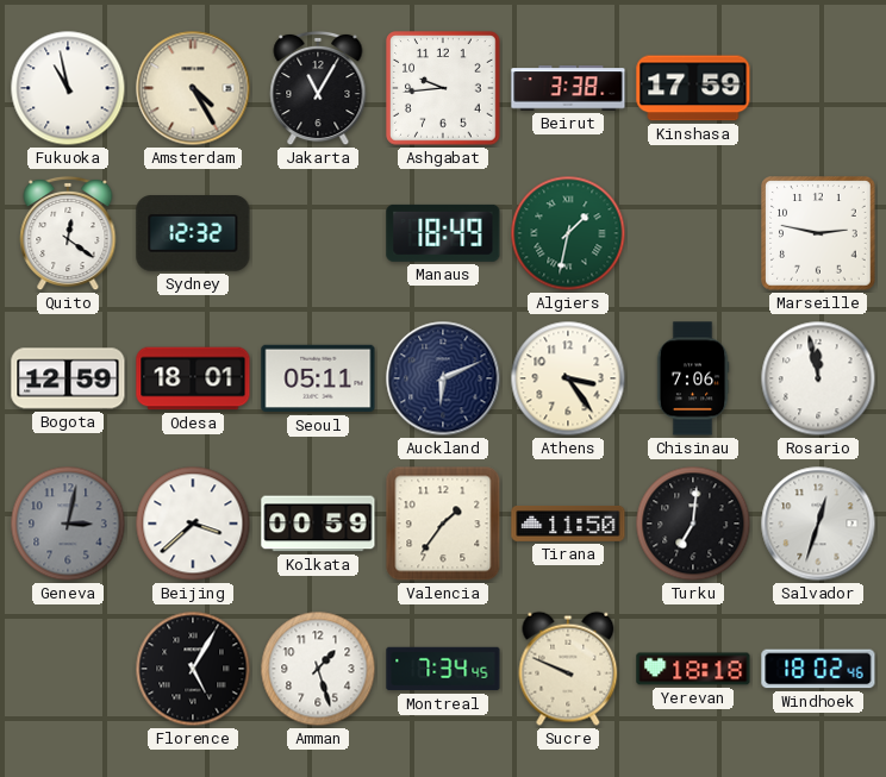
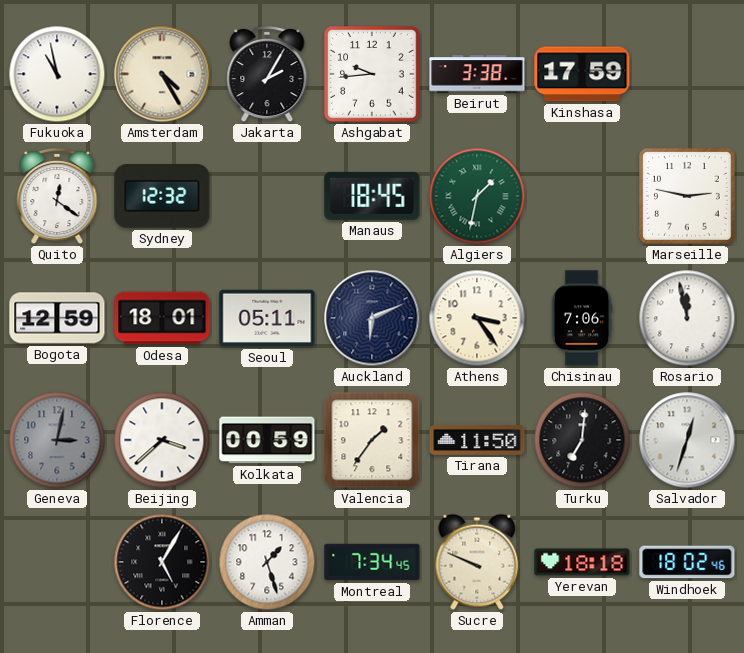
Jakarta: 11:05 -> 2:05 (267, 74)
Manaus: 18:49 -> 18:45 (372, 196)
